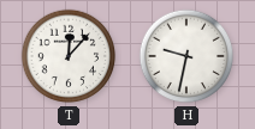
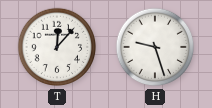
H: 9:32 -> 9:27 (155, 47)
